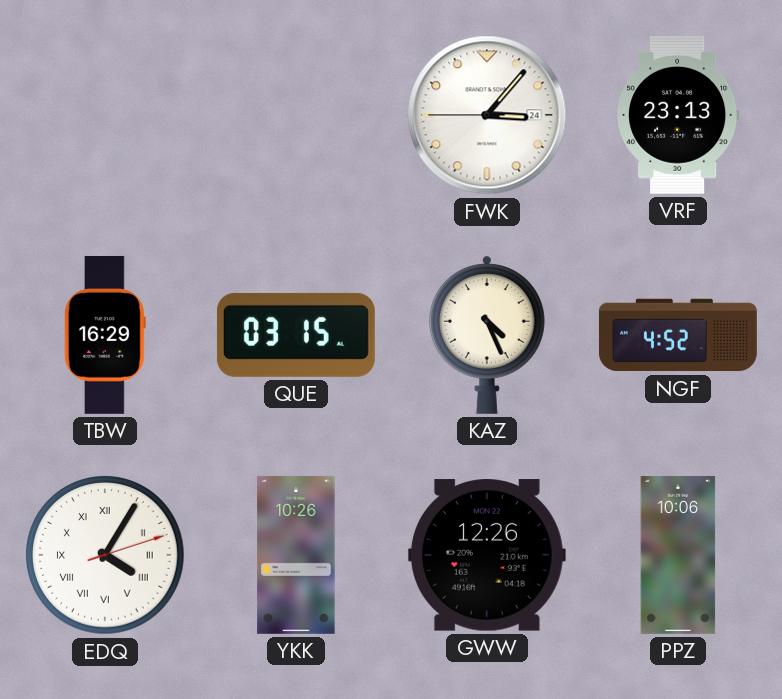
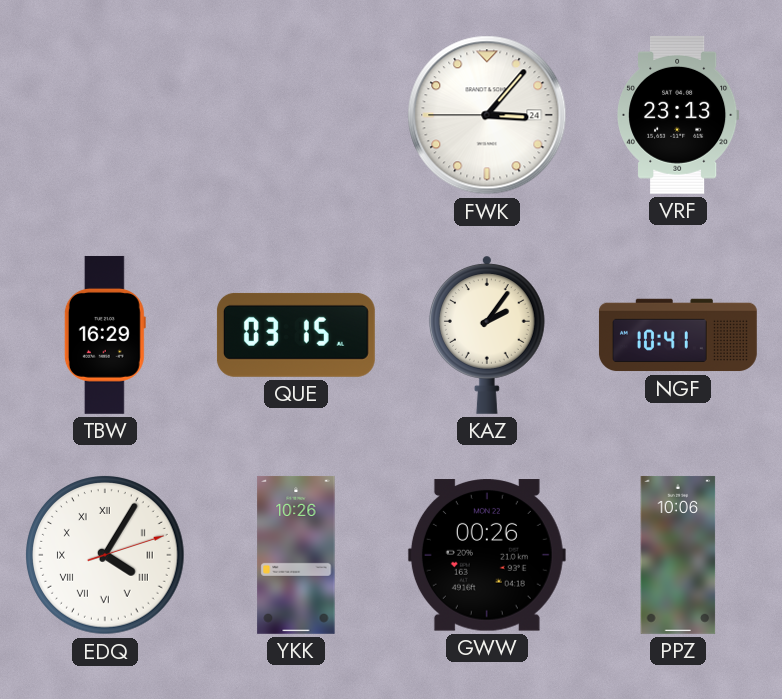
KAZ: 4:26 -> 2:06 (487, 335)
NGF: 4:52 -> 10:41 (678, 335)
GWW: 12:26 -> 00:26 (487, 555)
